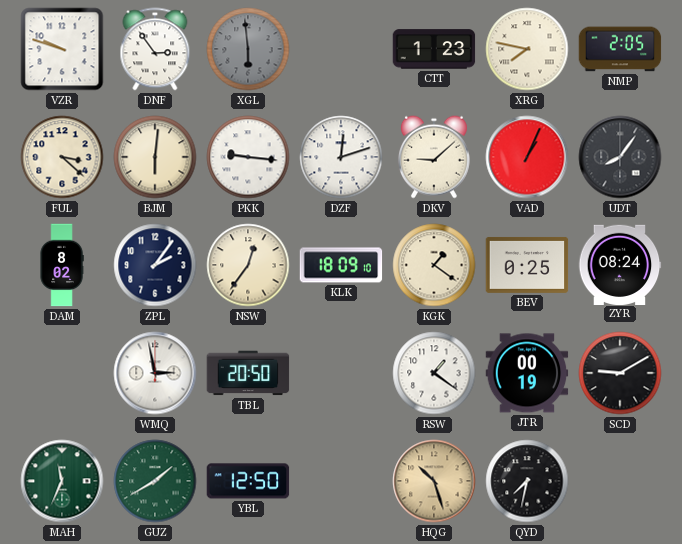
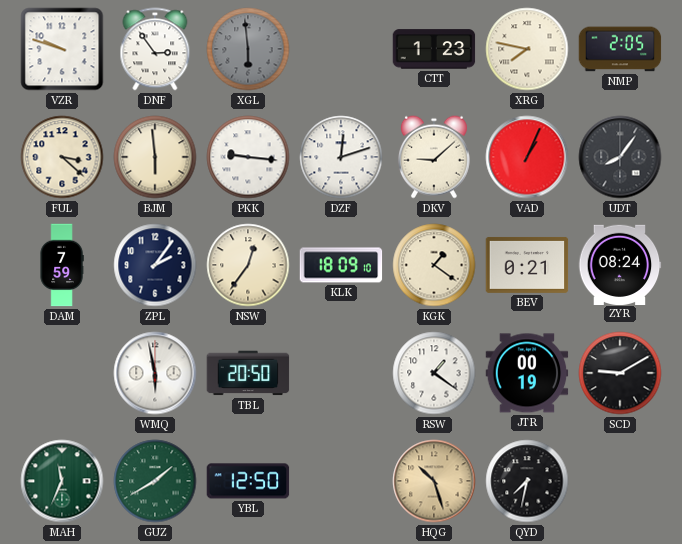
BJM: 6:01 -> 5:59 (155, 157)
DAM: 8:02 -> 7:59 (62, 265)
BEV: 0:25 -> 0:21 (527, 265)
WMQ: 2:58 -> 5:58 (155, 373)
